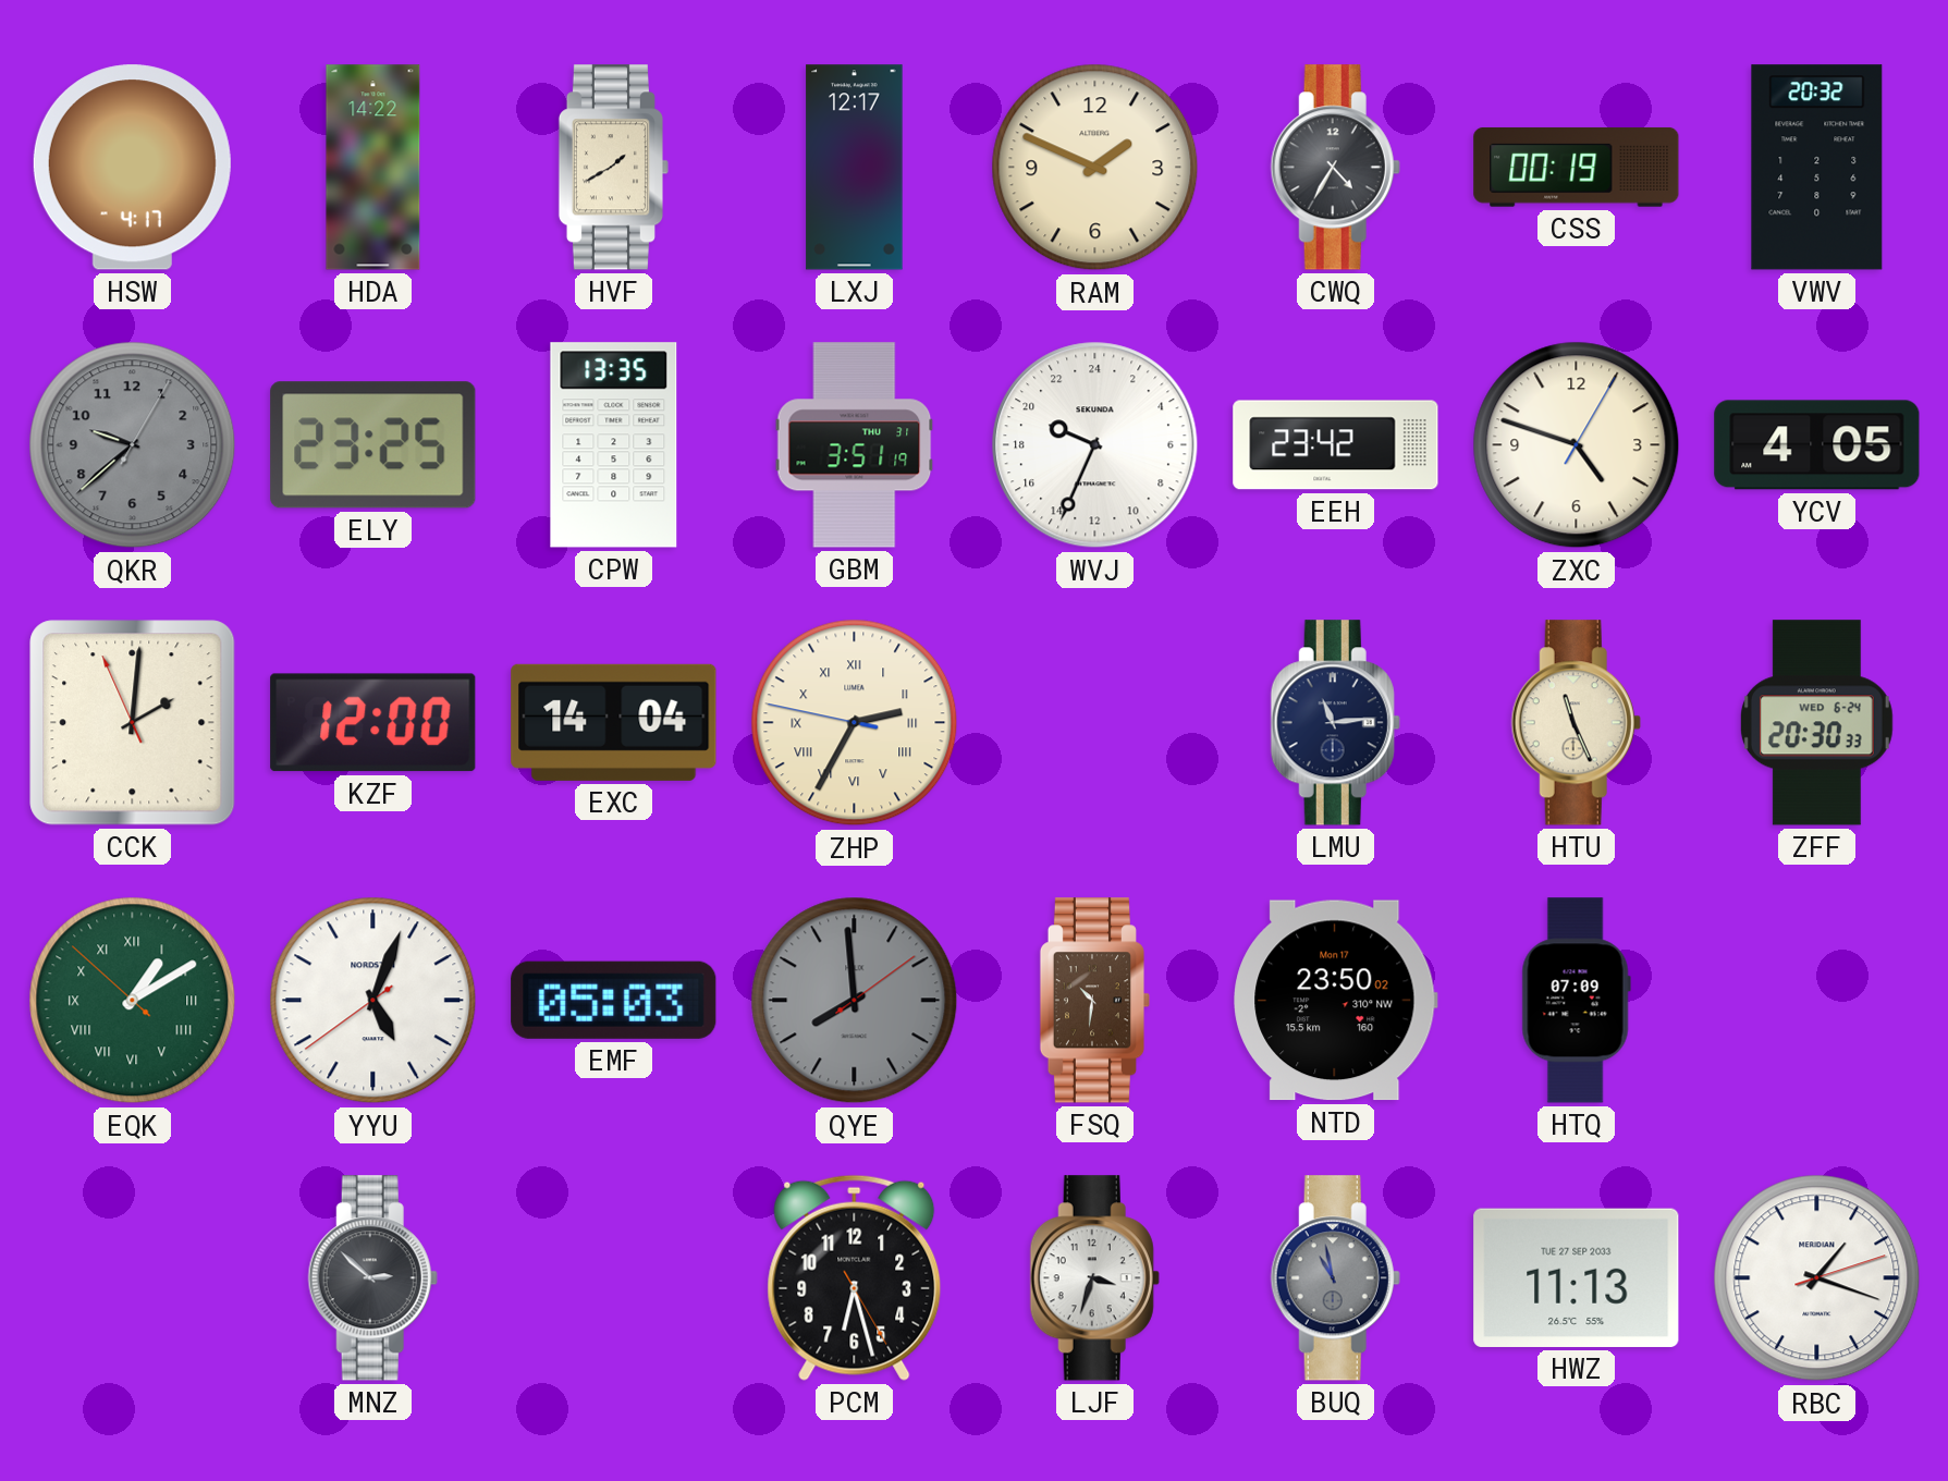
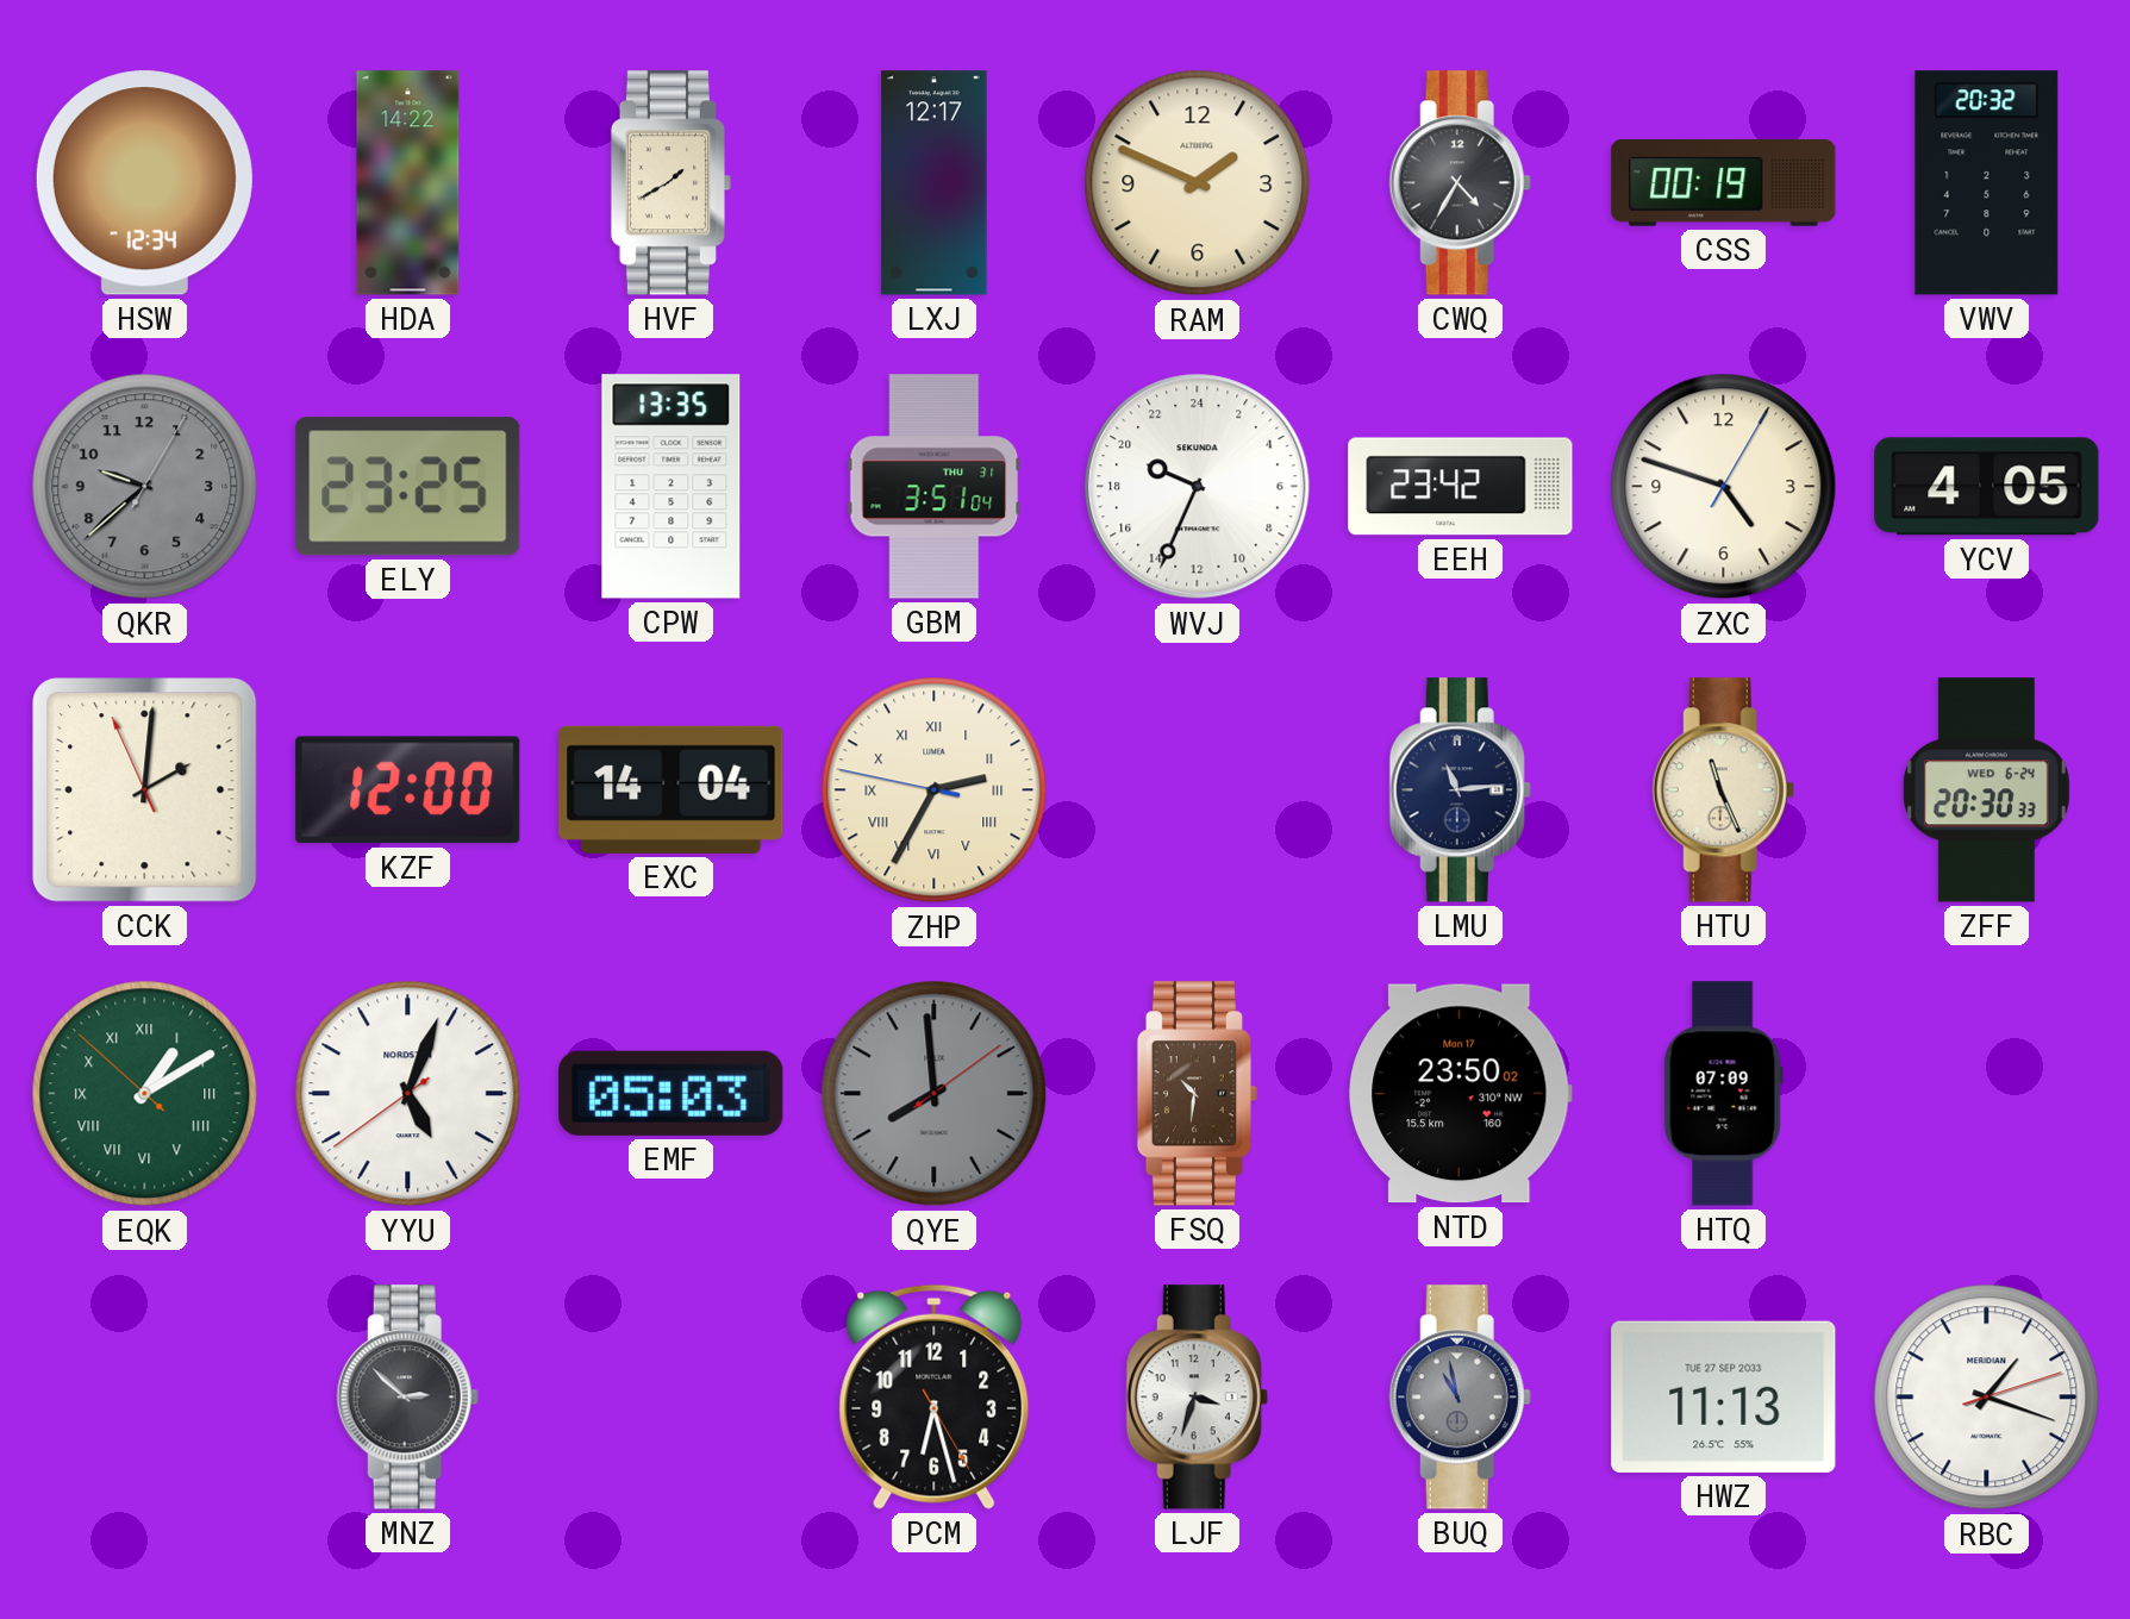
HSW: 4:17 -> 12:34 (144, 183)
GBM: 3:51:19 -> 3:51:04 (935, 487)
